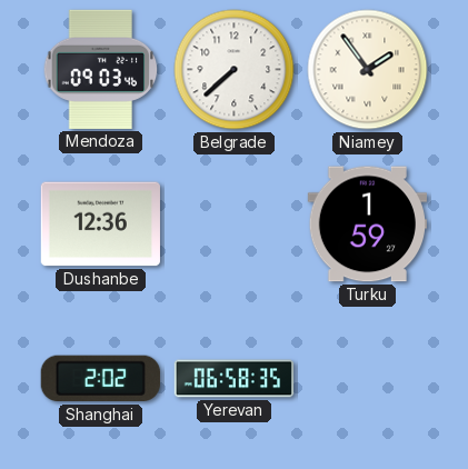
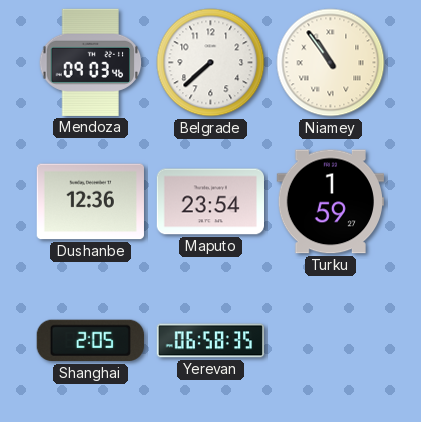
Niamey: 1:54 -> 10:54 (331, 63)
Maputo: none -> 23:54 (210, 202)
Shanghai: 2:02 -> 2:05 (90, 341)
